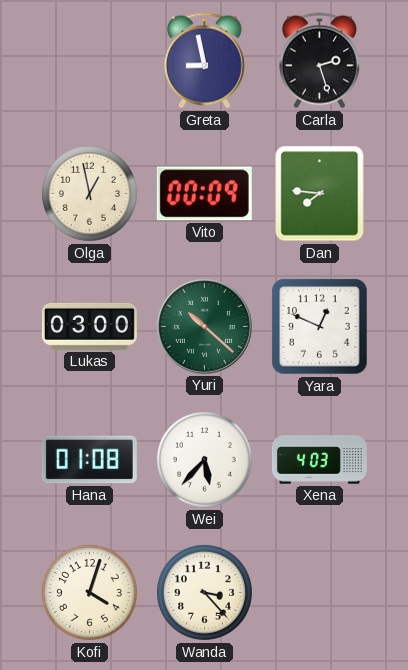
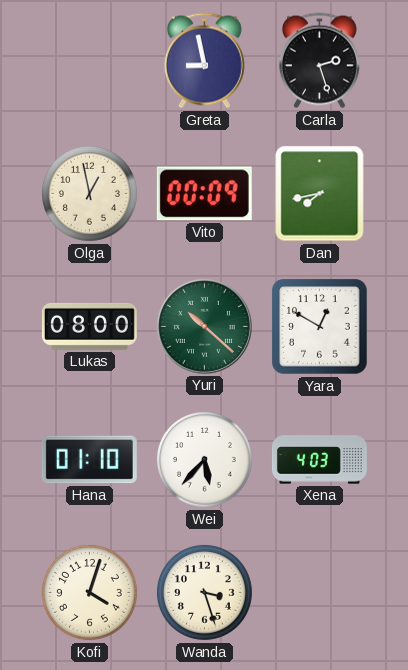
Dan: 7:46 -> 7:43 (320, 194)
Lukas: 03:00 -> 08:00 (89, 326)
Yara: 12:49 -> 12:50 (320, 327)
Hana: 01:08 -> 01:10 (89, 460)
Wanda: 3:23 -> 3:27 (204, 592)
